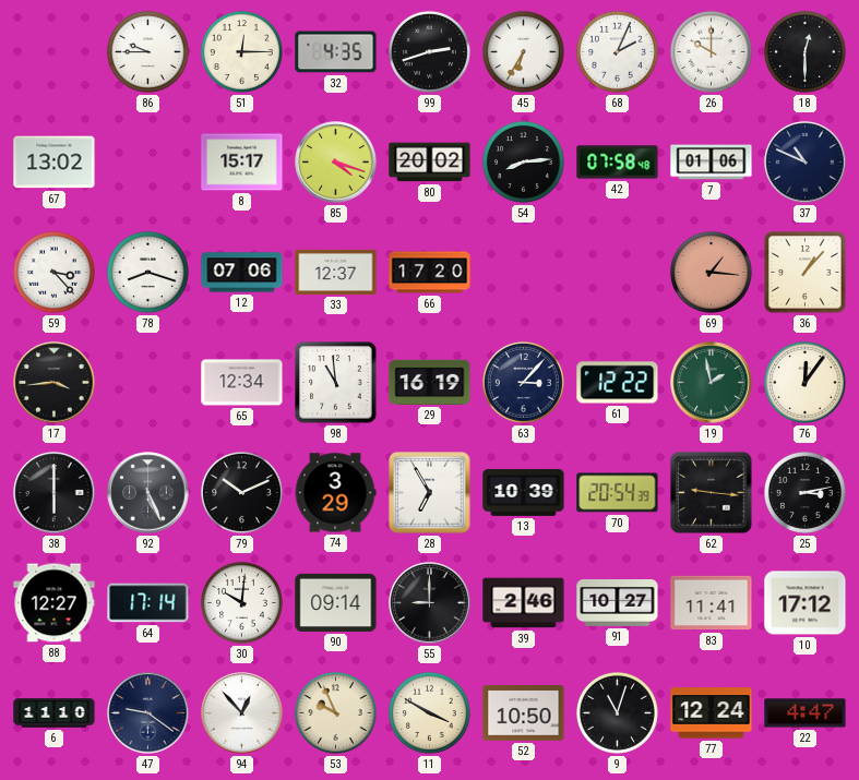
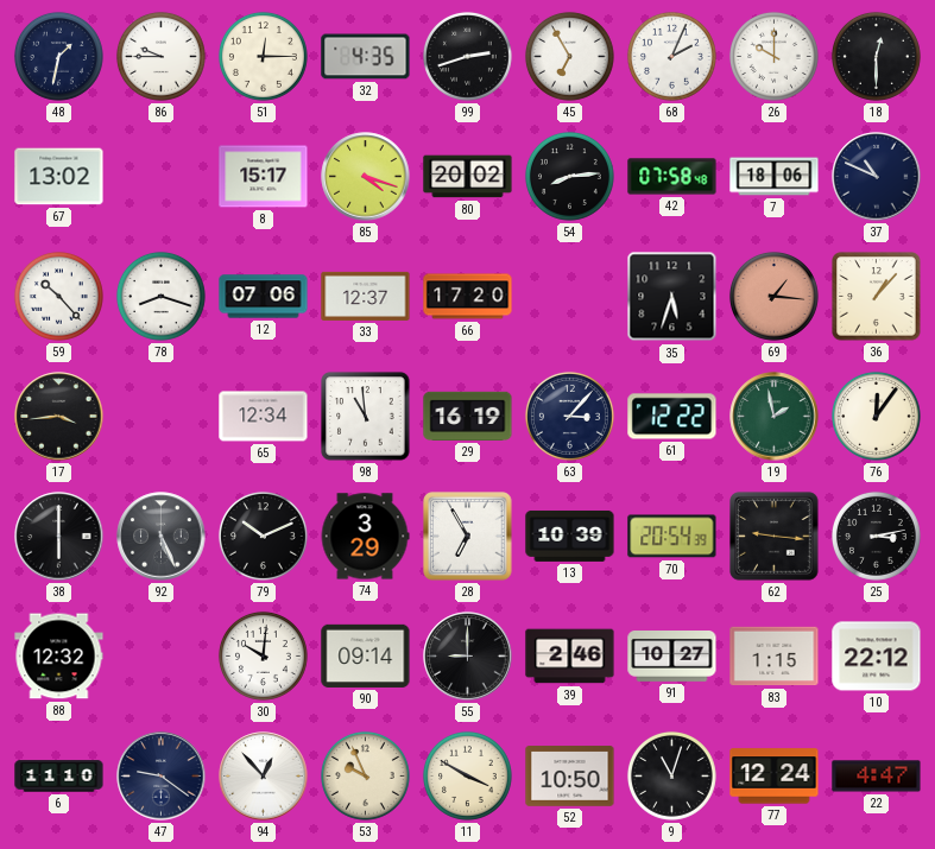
48: none -> 1:32 (58, 56)
45: 6:35 -> 6:55 (569, 56)
7: 01:06 -> 18:06 (775, 177)
59: 3:23 -> 10:23 (58, 296)
35: none -> 5:33 (672, 297)
88: 12:27 -> 12:32 (59, 657)
64: 17:14 -> none (148, 603)
83: 11:41 -> 1:15 (775, 657)
10: 17:12 -> 22:12 (877, 657)
